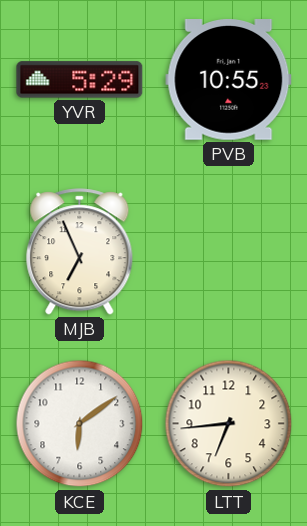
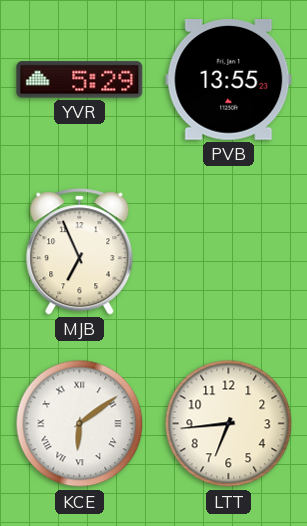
PVB: 10:55 -> 13:55 (229, 80)
KCE numerals: Arabic -> Roman (80, 424)
